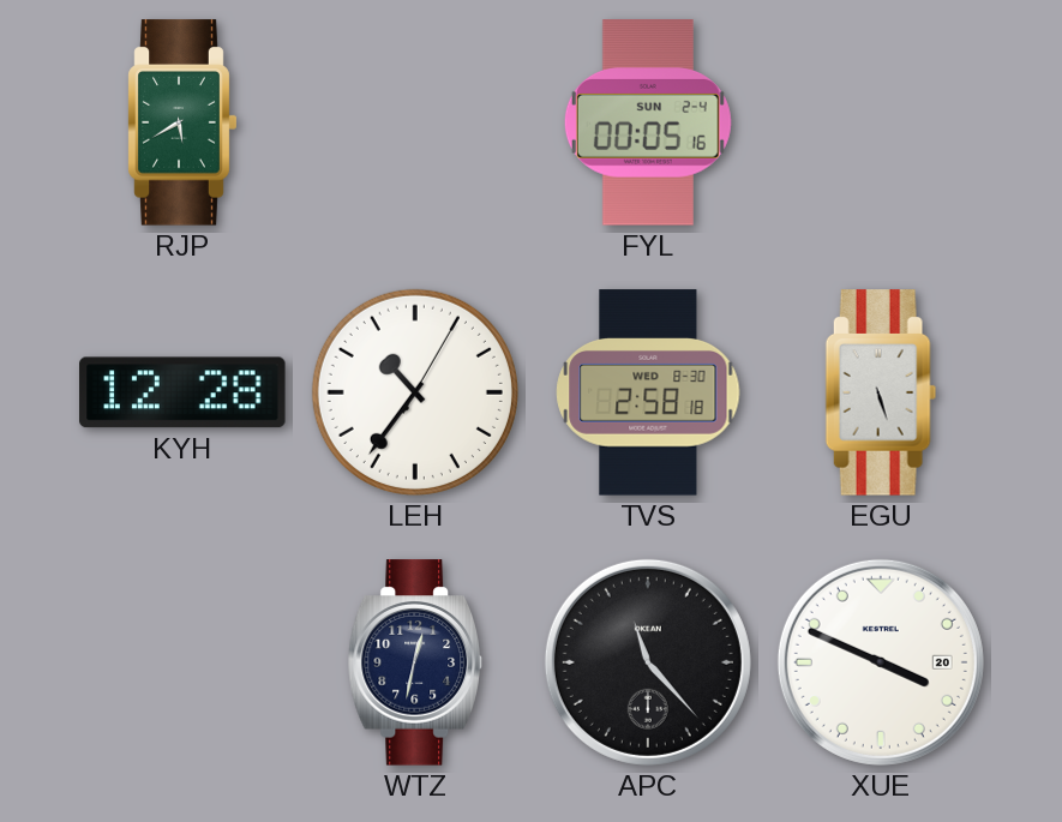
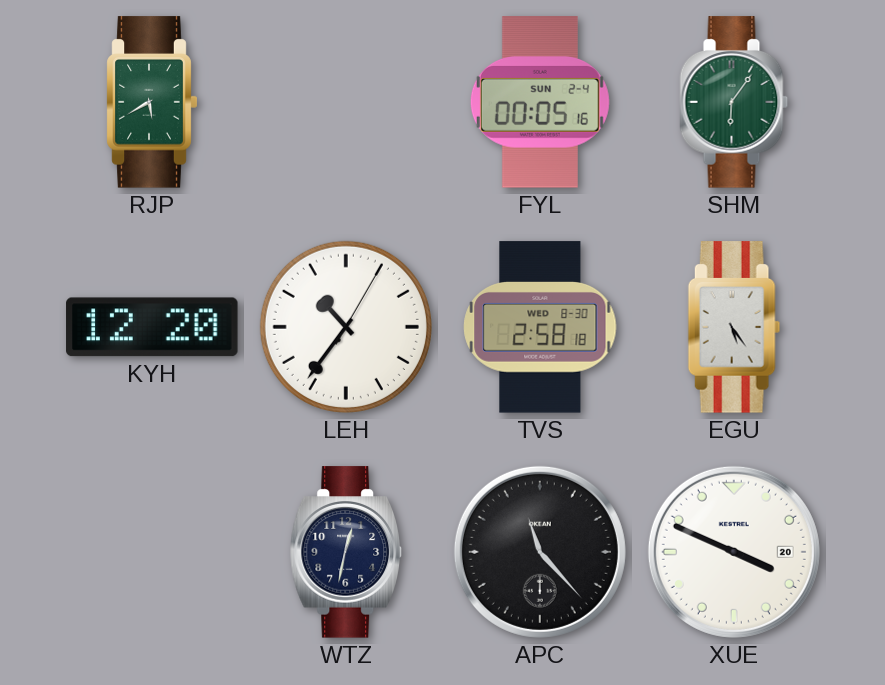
SHM: none -> 6:06 (734, 102)
KYH: 12:28 -> 12:20 (152, 327)
EGU: 5:27 -> 5:24 (734, 327)
